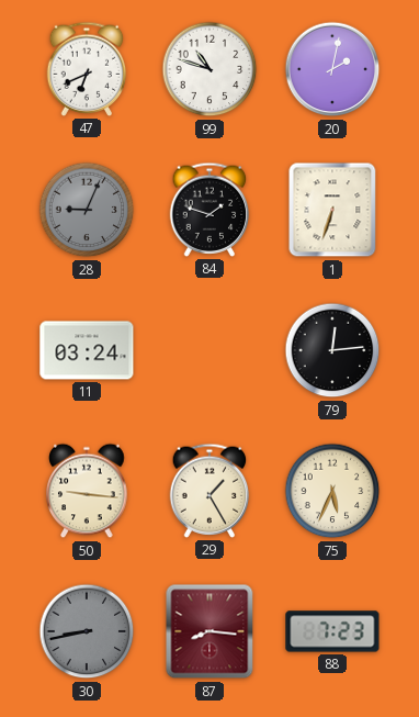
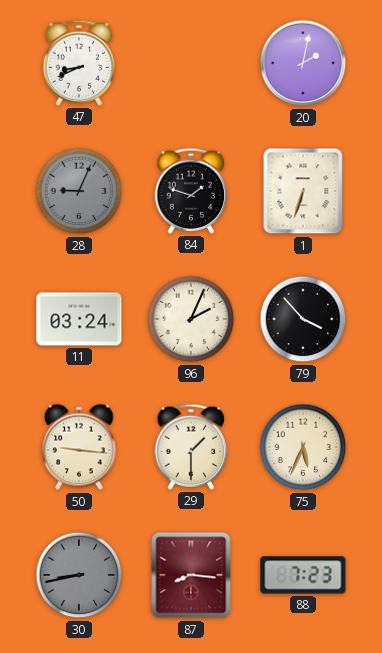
47: 6:41 -> 8:41 (79, 63)
99: 10:48 -> none (209, 69)
96: none -> 2:04 (191, 319)
79: 12:14 -> 3:53 (303, 319)
29: 1:25 -> 1:30 (191, 447)
